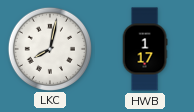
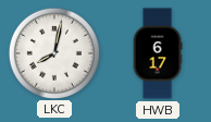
HWB: 1:17 -> 6:17 (158, 53)
